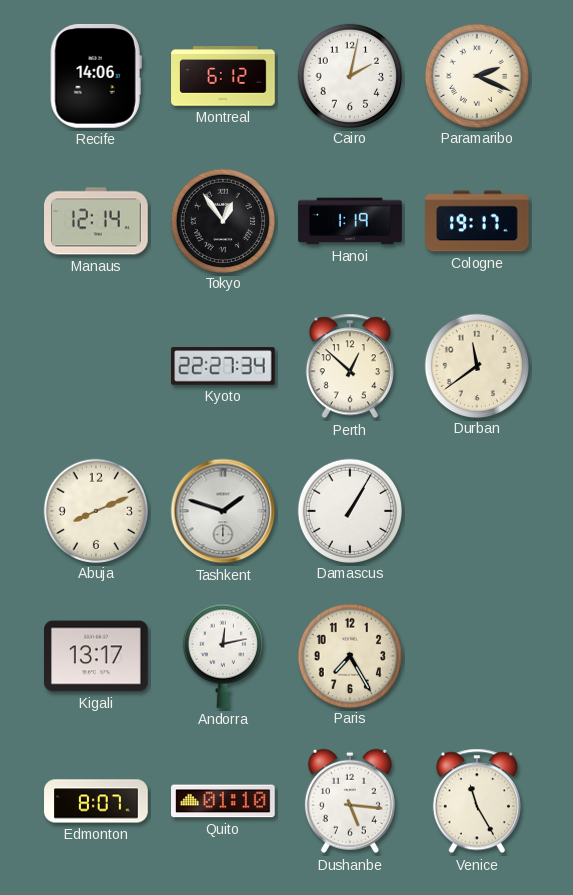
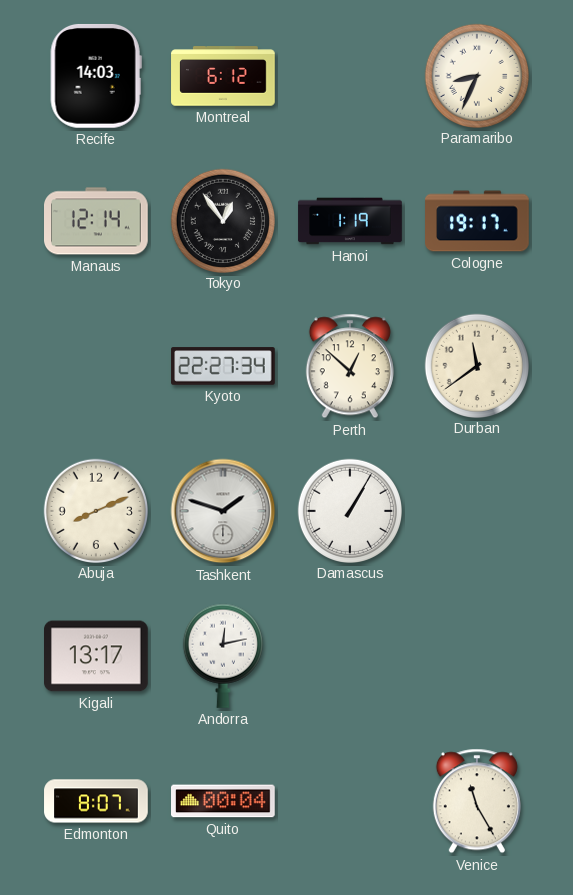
Recife: 14:06 -> 14:03 (96, 76)
Cairo: 2:02 -> none (349, 75)
Paramaribo: 2:19 -> 8:34 (476, 75)
Paris: 7:25 -> none (349, 655)
Quito: 01:10 -> 00:04 (223, 801)
Dushanbe: 5:16 -> none (350, 801)
